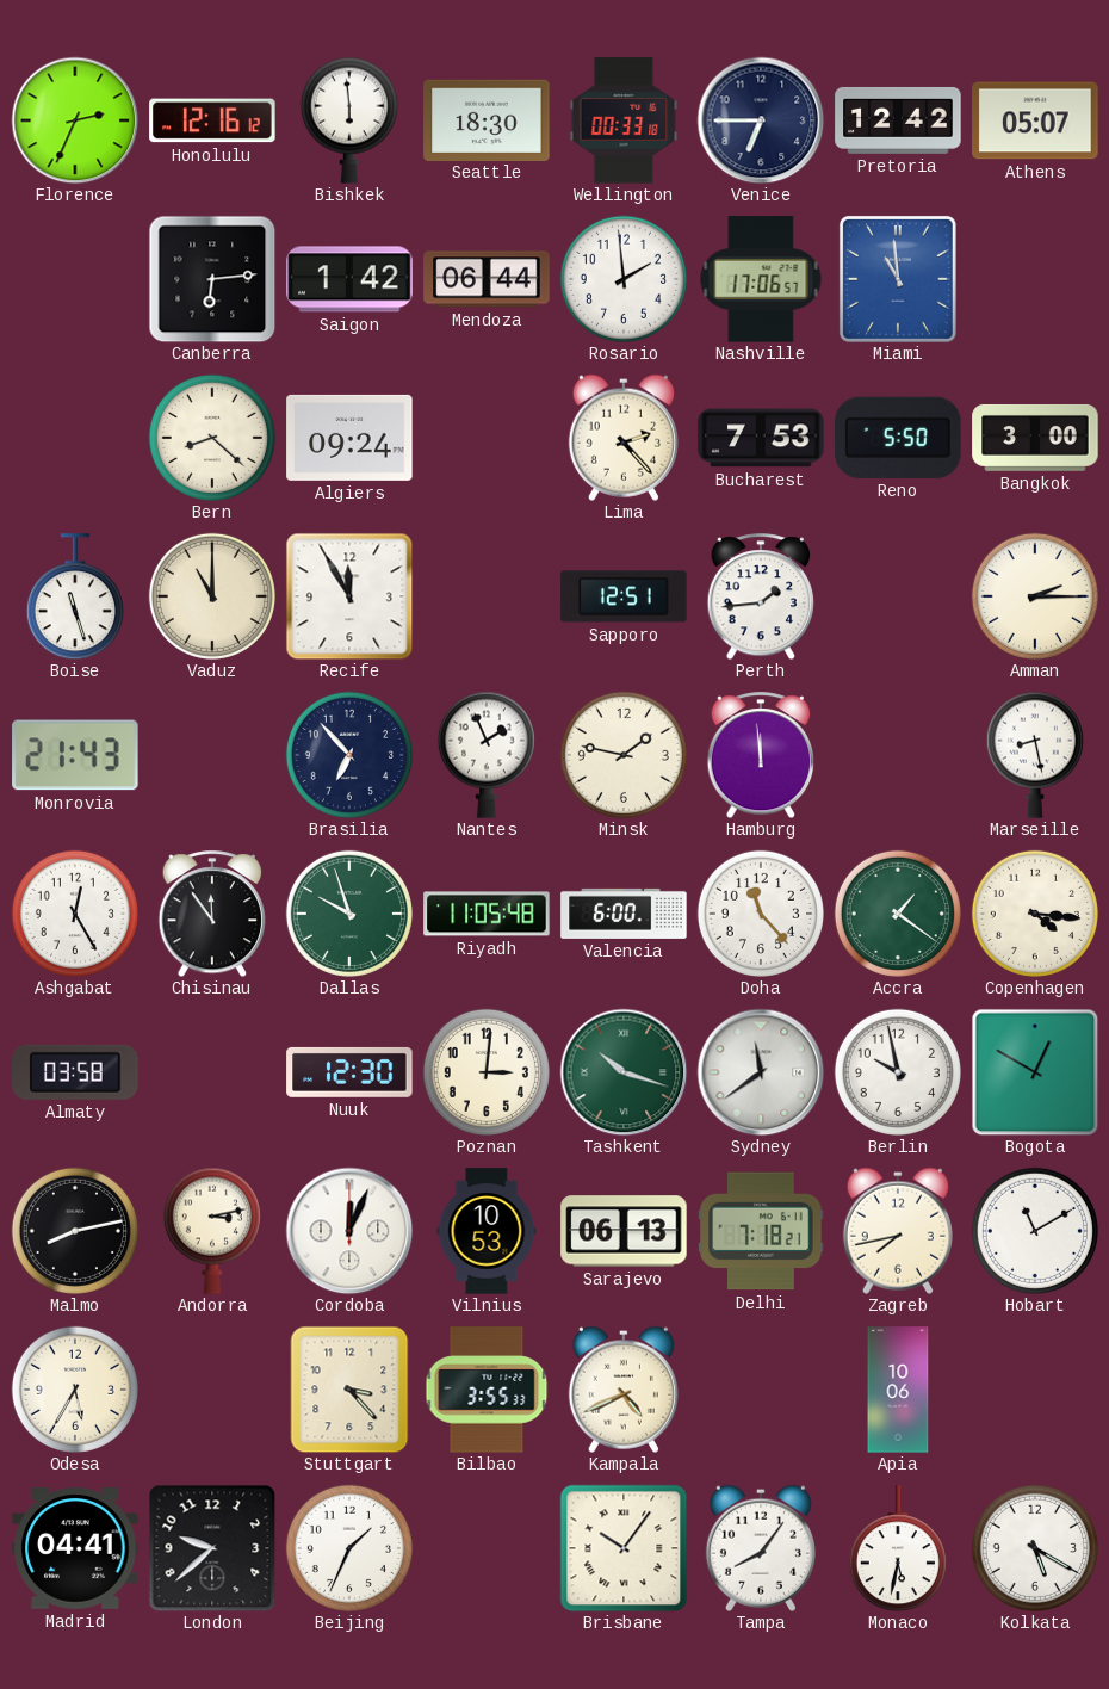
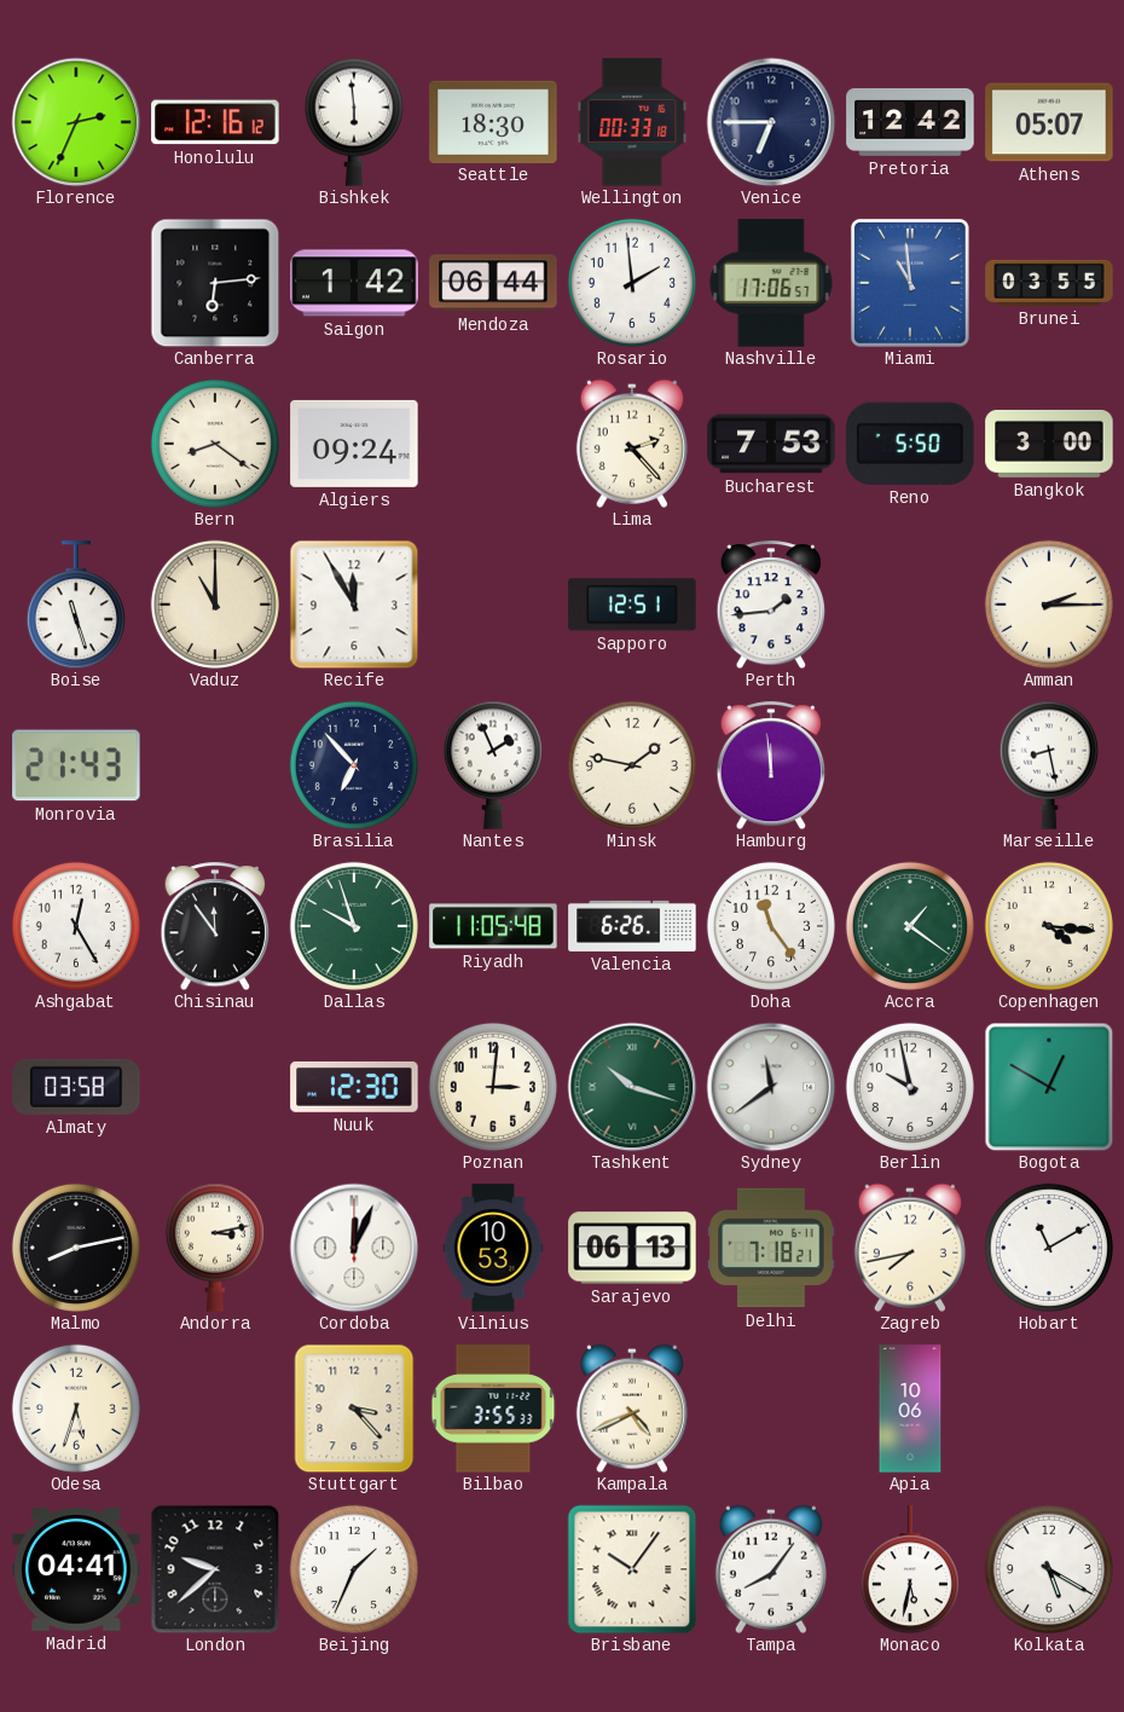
Brunei: none -> 03:55 (1049, 283)
Bern: 8:22 -> 8:21 (215, 444)
Valencia: 6:00 -> 6:26 (632, 926)
Doha: 11:23 -> 11:24 (771, 926)
Odesa: 5:35 -> 5:33 (76, 1409)
